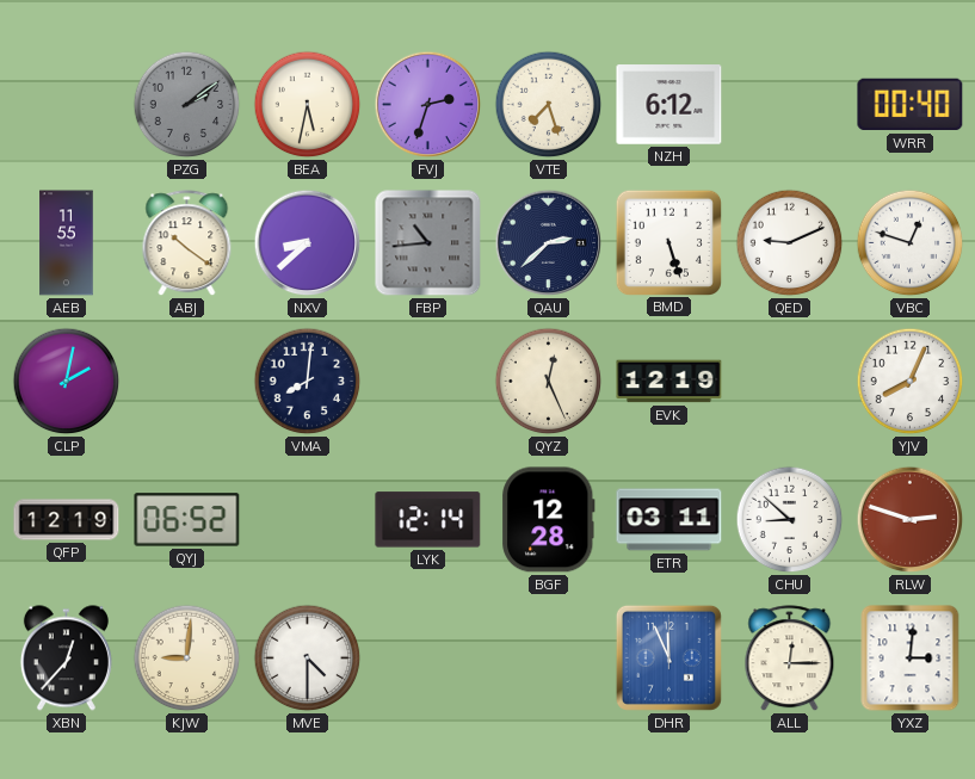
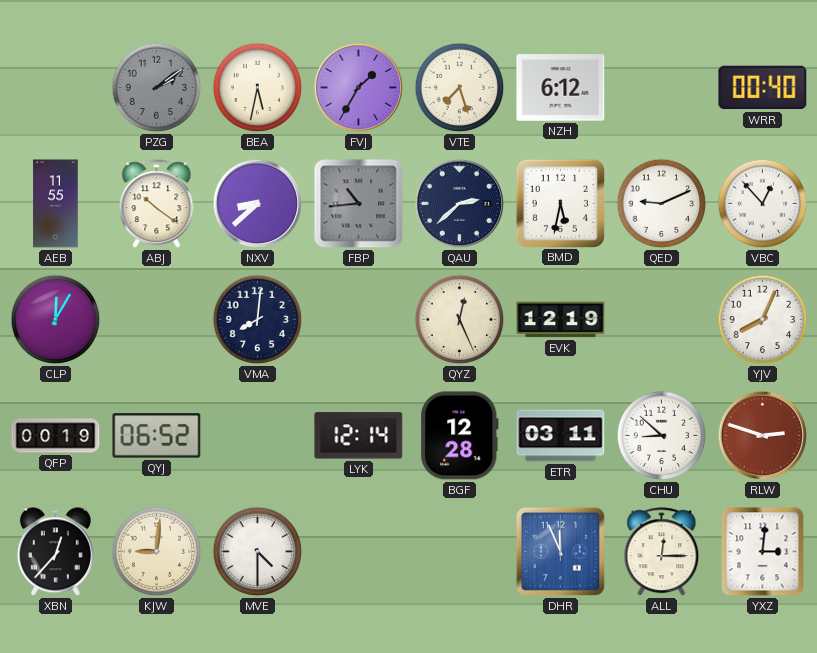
FVJ: 2:33 -> 1:35 (359, 88)
BMD: 5:27 -> 5:32 (560, 203)
VBC: 12:48 -> 12:53 (763, 204)
CLP: 2:02 -> 12:05 (56, 320)
QFP: 12:19 -> 00:19 (56, 436)
